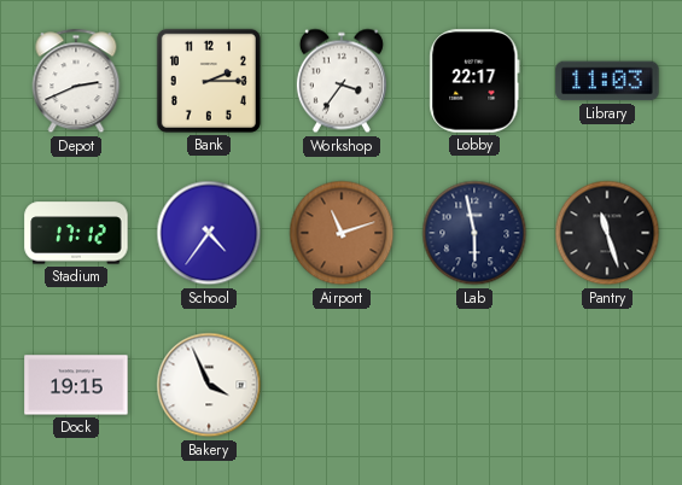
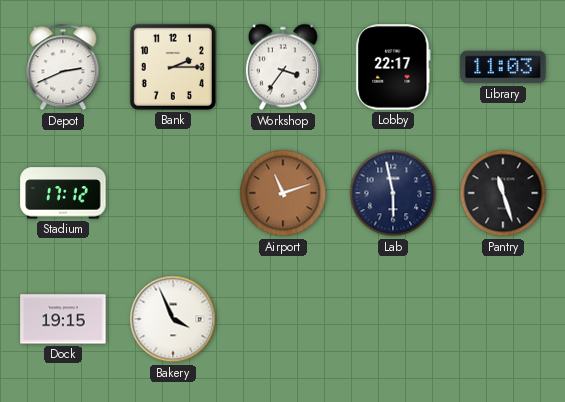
School: 4:36 -> none (209, 233)
